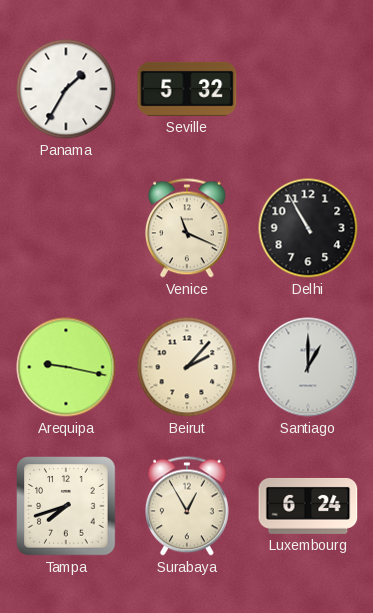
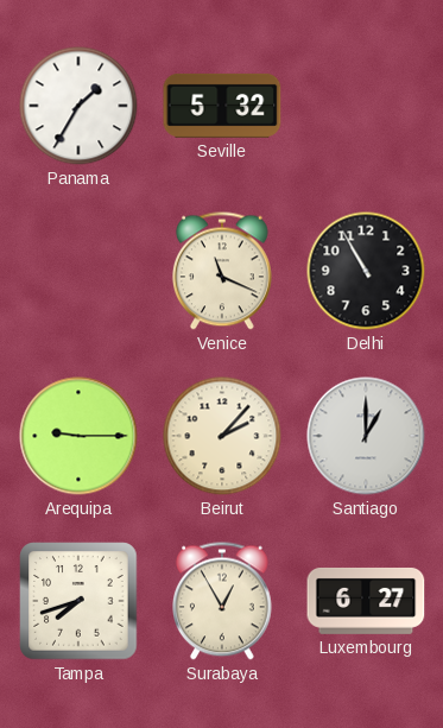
Arequipa: 9:17 -> 9:15 (78, 436)
Luxembourg: 6:24 -> 6:27 (366, 601)
